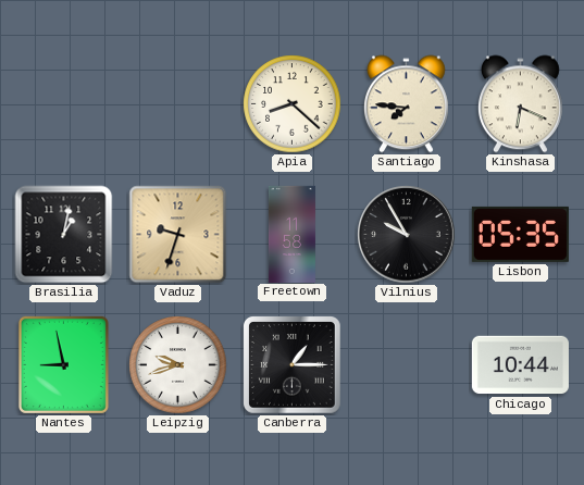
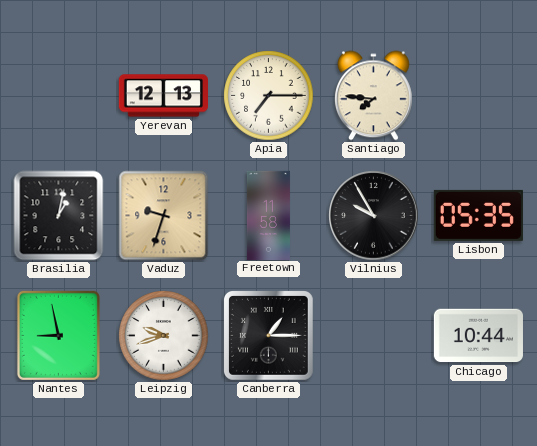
Yerevan: none -> 12:13 (163, 96)
Apia: 8:22 -> 7:15 (269, 96)
Kinshasa: 6:19 -> none (520, 104)
